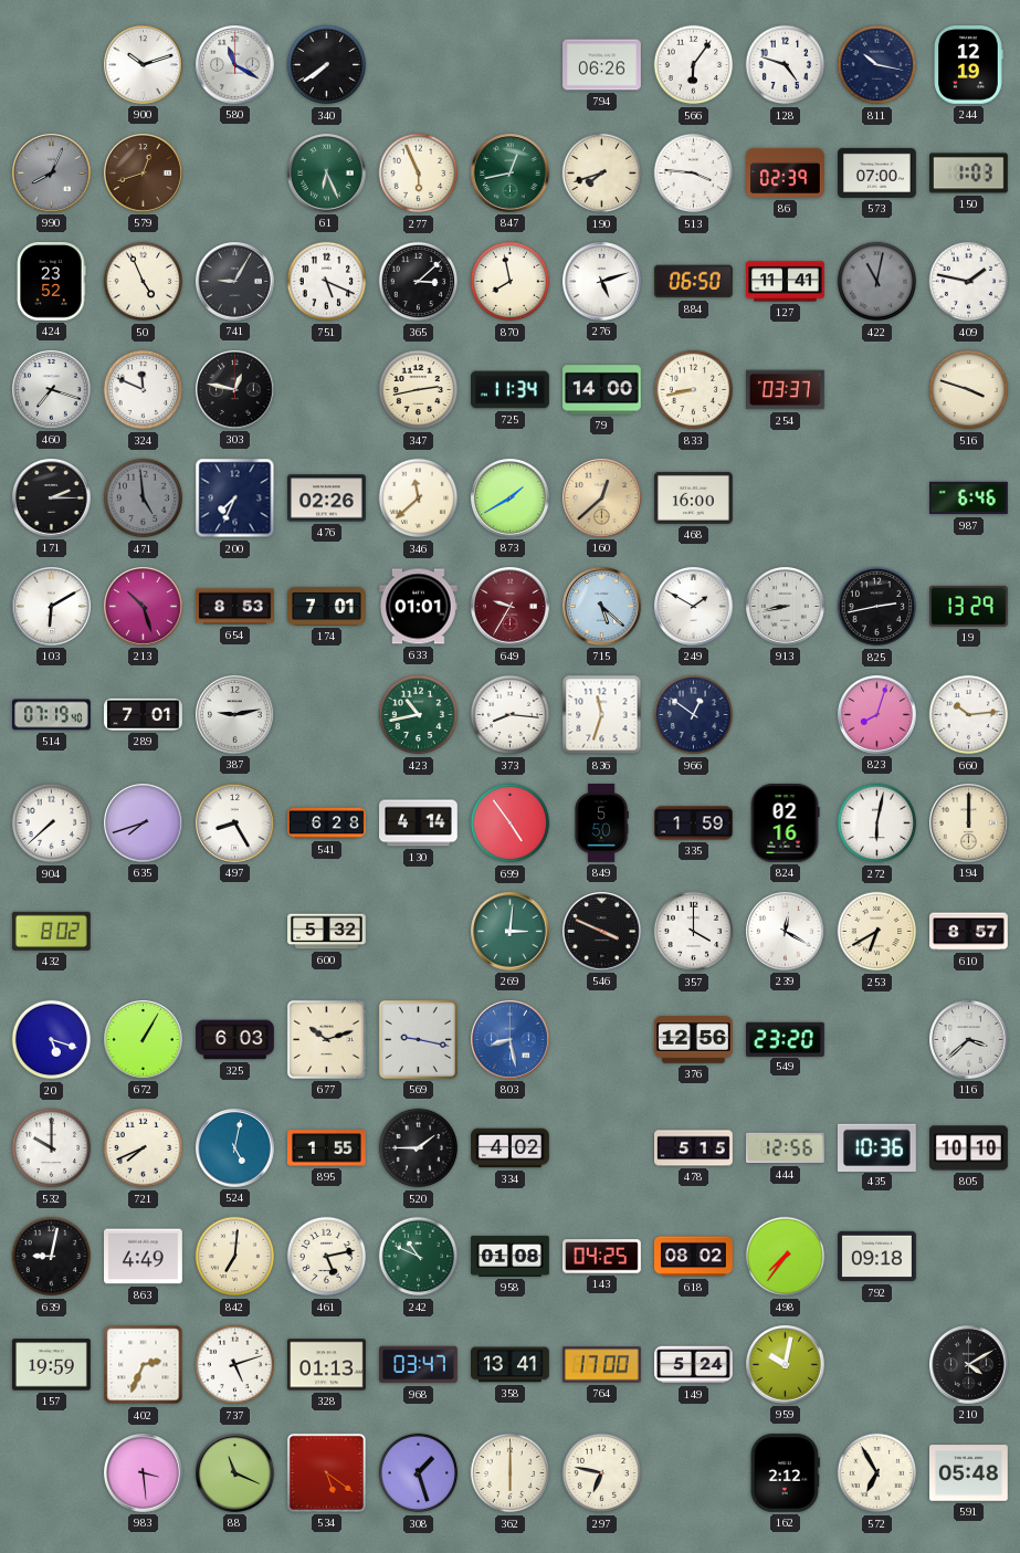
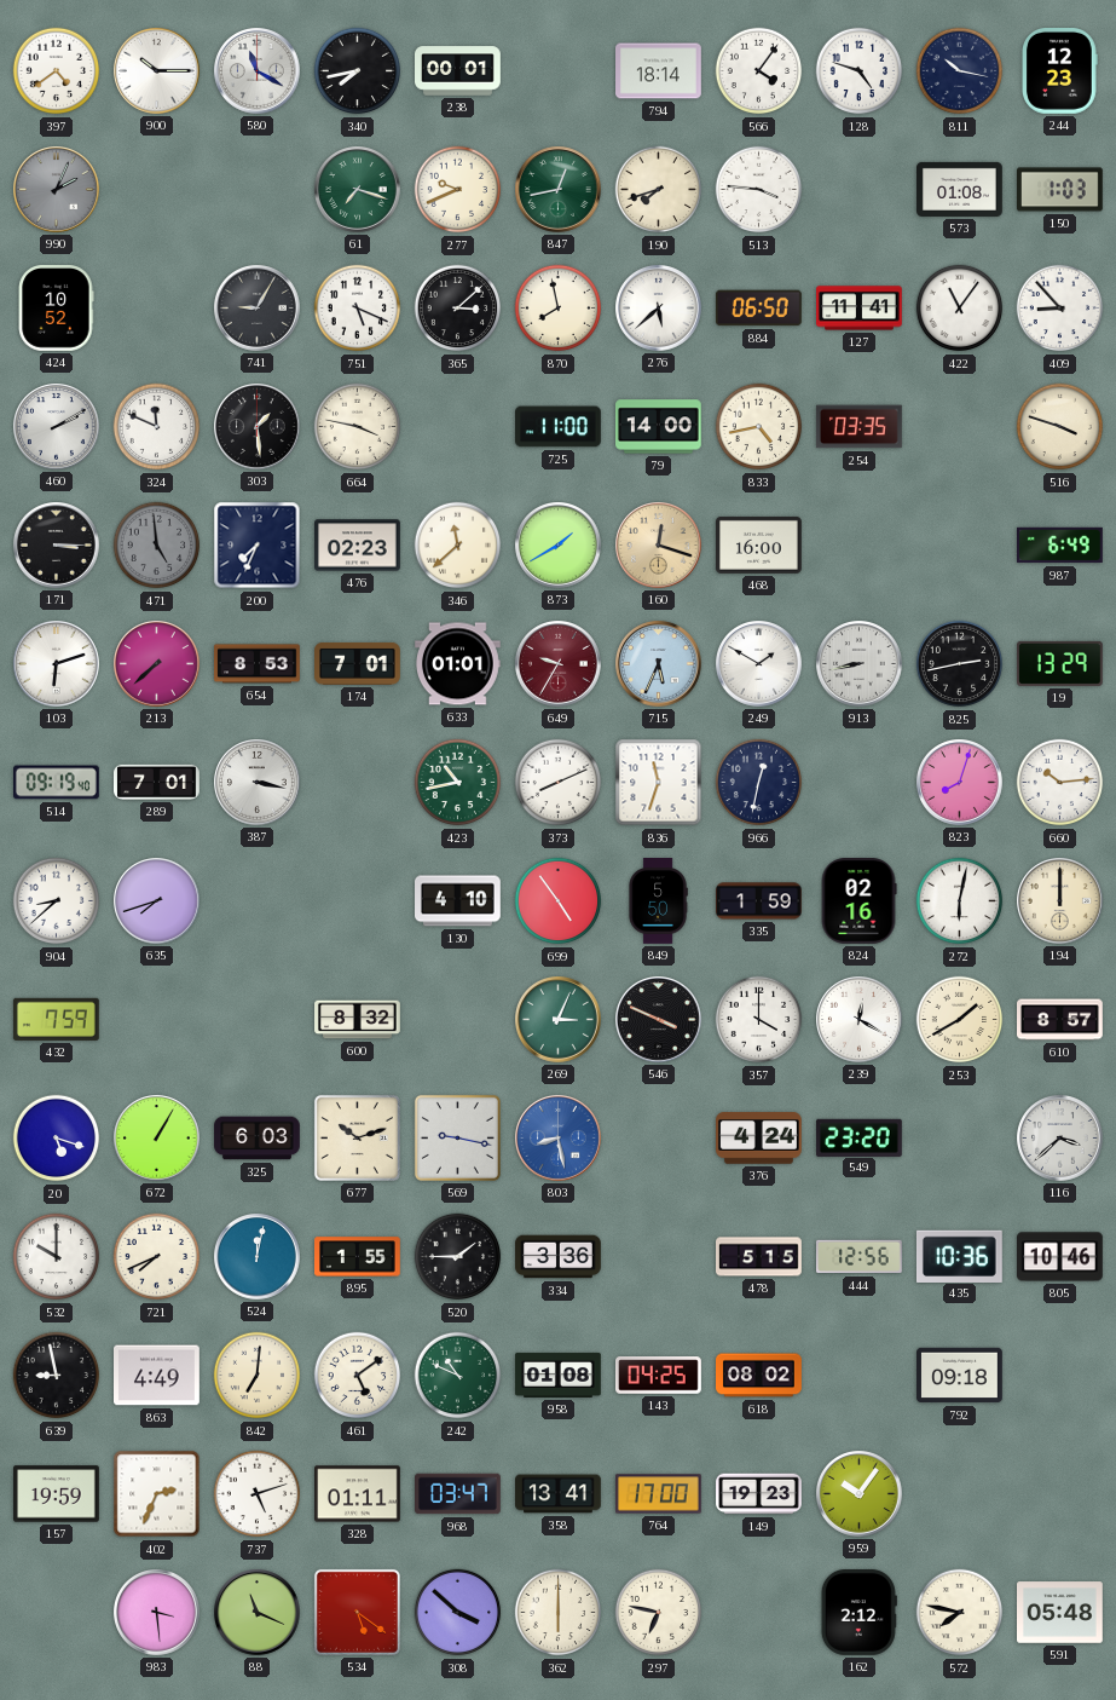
397: none -> 4:39 (57, 71)
900: 10:12 -> 10:15 (157, 71)
340: 7:39 -> 7:43 (358, 71)
238: none -> 00:01 (458, 71)
794: 06:26 -> 18:14 (659, 71)
566: 6:06 -> 4:06 (759, 71)
244: 12:19 -> 12:23 (1059, 71)
990: 8:04 -> 2:04 (57, 190)
579: 12:42 -> none (144, 174)
61: 6:26 -> 7:18 (358, 190)
277: 5:56 -> 9:41 (458, 190)
86: 02:39 -> none (786, 172)
573: 07:00 -> 01:08 (960, 189)
424: 23:52 -> 10:52 (56, 309)
50: 4:56 -> none (144, 282)
276: 5:12 -> 5:38 (659, 309)
422: 11:02 -> 11:06 (960, 309)
422 dial: grey -> white (960, 309)
409: 1:47 -> 8:53 (1060, 309)
460: 7:18 -> 2:10 (57, 427)
303: 12:47 -> 1:29 (258, 427)
664: none -> 3:47 (358, 427)
347: 2:43 -> none (419, 390)
725: 11:34 -> 11:00 (559, 427)
833: 8:43 -> 4:43 (759, 427)
254: 03:37 -> 03:35 (860, 427)
171: 2:15 -> 3:15 (57, 546)
476: 02:26 -> 02:23 (358, 546)
160: 12:38 -> 12:18 (659, 546)
987: 6:46 -> 6:49 (1060, 546)
103: 6:10 -> 6:12 (57, 664)
213: 10:27 -> 7:38 (157, 664)
715: 5:22 -> 5:34 (659, 664)
514: 07:19 -> 09:19 (57, 783)
387: 9:13 -> 3:17 (258, 783)
373: 8:16 -> 8:11 (559, 783)
966: 12:51 -> 12:32 (759, 783)
904: 7:38 -> 8:38 (57, 901)
497: 8:25 -> none (235, 823)
541: 6:28 -> none (327, 823)
130: 4:14 -> 4:10 (458, 901)
432: 8:02 -> 7:59 (56, 1019)
600: 5:32 -> 8:32 (358, 1020)
269: 3:01 -> 3:04 (559, 1020)
253: 6:40 -> 1:40 (960, 1020)
376: 12:56 -> 4:24 (759, 1139)
524: 5:02 -> 12:02 (258, 1257)
334: 4:02 -> 3:36 (559, 1257)
805: 10:10 -> 10:46 (1060, 1257)
639: 9:02 -> 8:58 (57, 1376)
461: 5:13 -> 5:09 (358, 1376)
498: 7:36 -> none (786, 1257)
328: 01:13 -> 01:11 (358, 1494)
149: 5:24 -> 19:23 (759, 1494)
959: 10:02 -> 10:06 (860, 1494)
210: 4:10 -> none (969, 1365)
308: 1:27 -> 3:52 (458, 1613)
572: 6:55 -> 7:47 (960, 1613)
